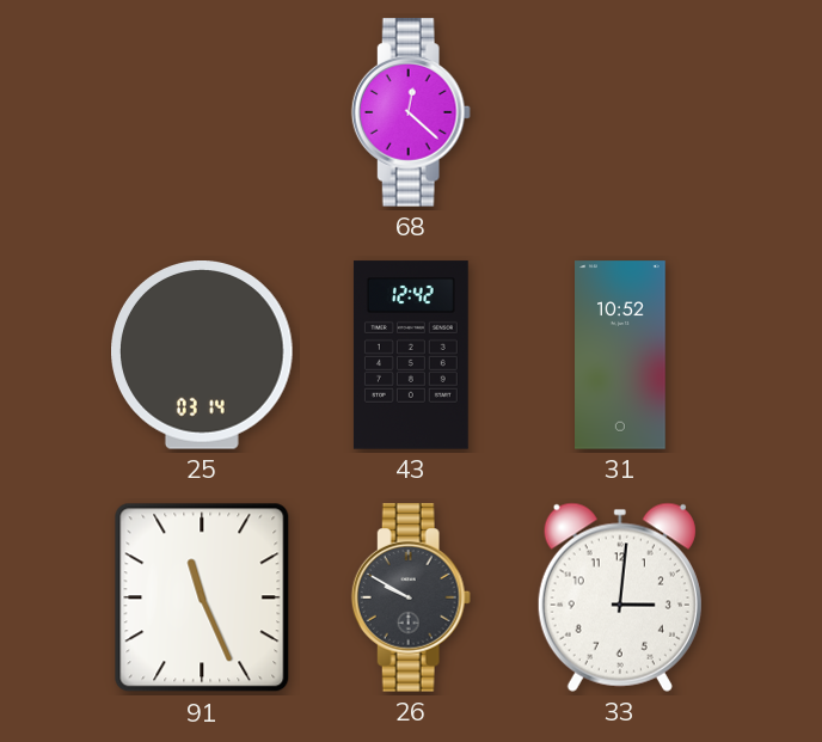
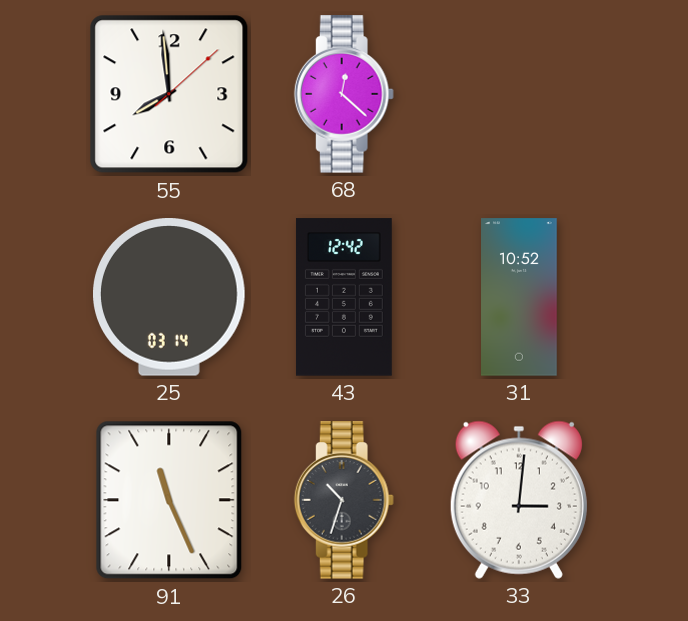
55: none -> 7:59 (169, 94)
26: 9:50 -> 10:33 (344, 500)
